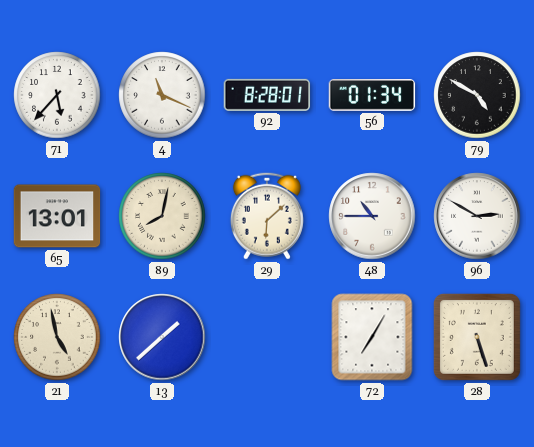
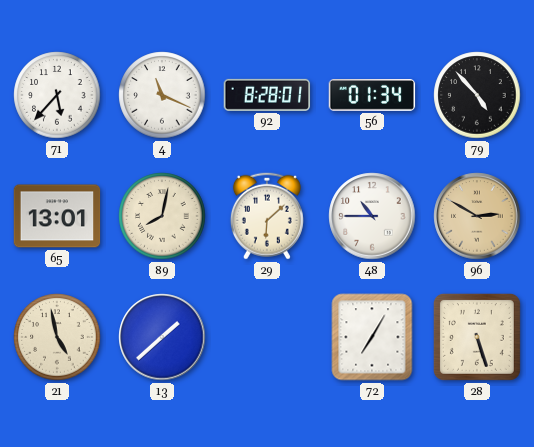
79: 4:50 -> 4:53 (477, 95)
96 dial: white -> champagne (477, 216)
